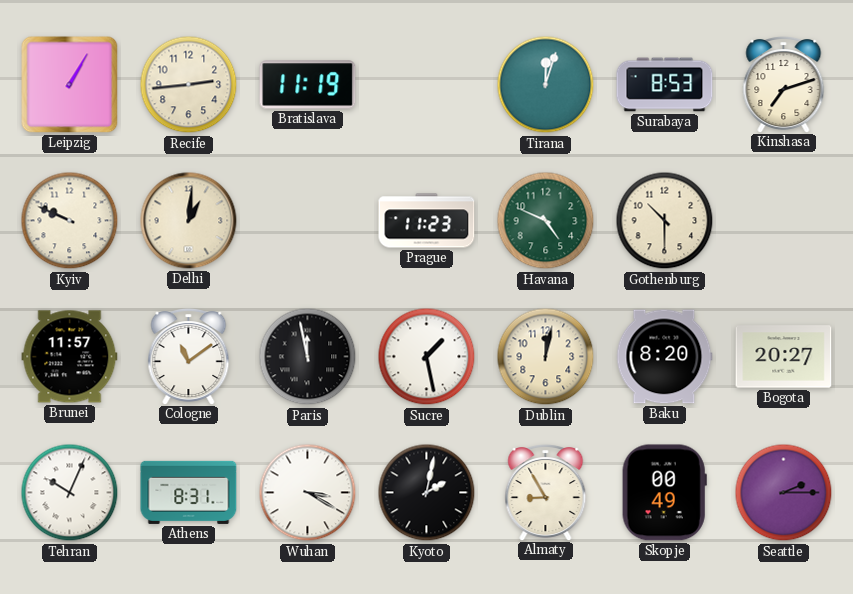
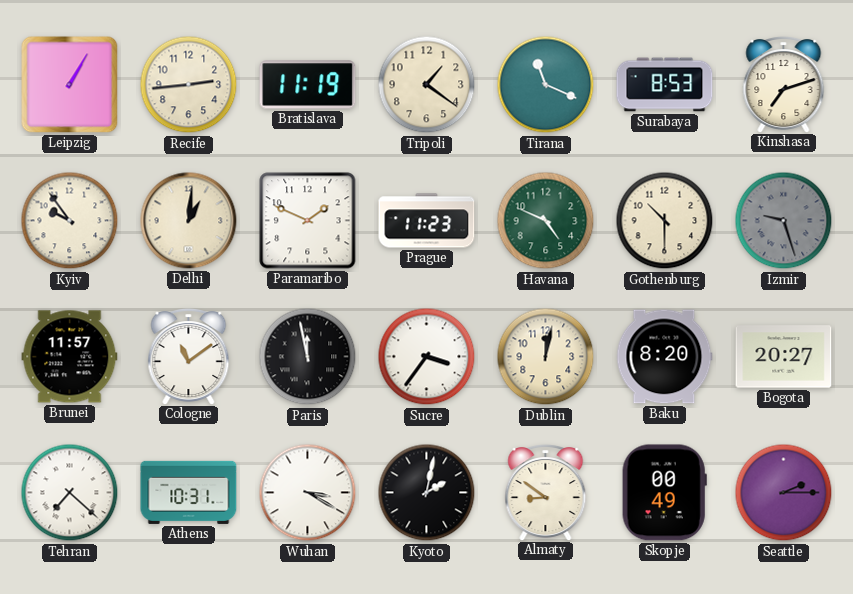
Tripoli: none -> 1:21 (427, 85)
Tirana: 12:03 -> 11:19 (546, 85)
Kyiv: 9:49 -> 9:54 (70, 221)
Paramaribo: none -> 1:49 (308, 221)
Izmir: none -> 9:27 (784, 221)
Sucre: 1:28 -> 3:36 (427, 357)
Tehran: 10:04 -> 7:22 (70, 493)
Athens: 8:31 -> 10:31 (189, 492)
Almaty: 8:55 -> 8:51 (546, 493)
